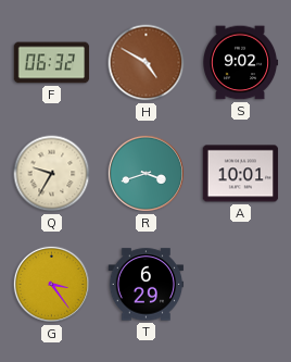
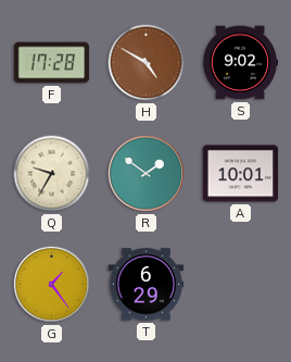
F: 06:32 -> 17:28 (52, 63)
R: 3:42 -> 1:51 (145, 173)
G: 3:24 -> 1:24 (51, 284)
